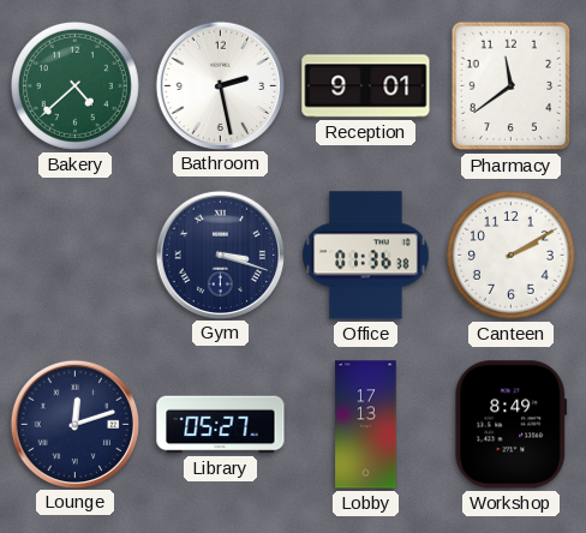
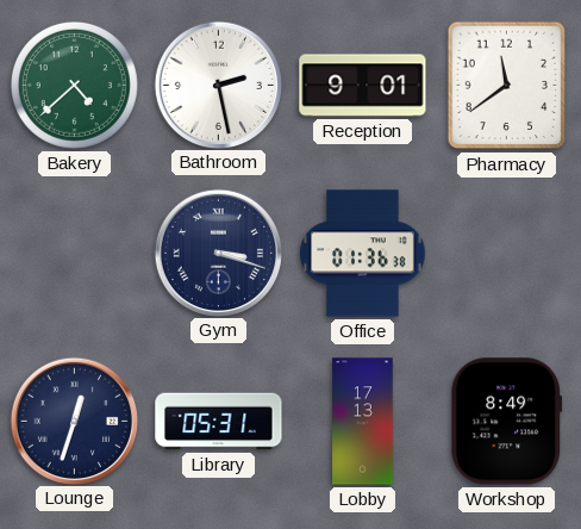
Canteen: 2:10 -> none (510, 254)
Lounge: 12:12 -> 12:33 (74, 421)
Library: 05:27 -> 05:31 (219, 422)
